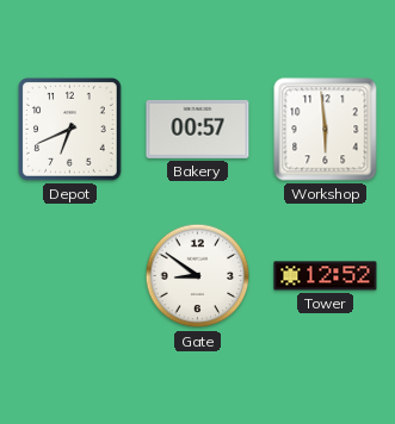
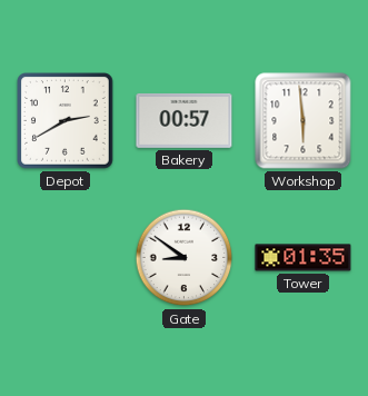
Depot: 6:41 -> 2:40 (66, 121)
Tower: 12:52 -> 01:35 (304, 258)
